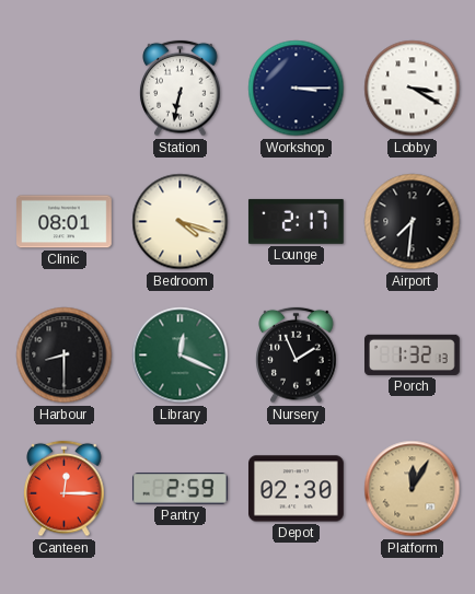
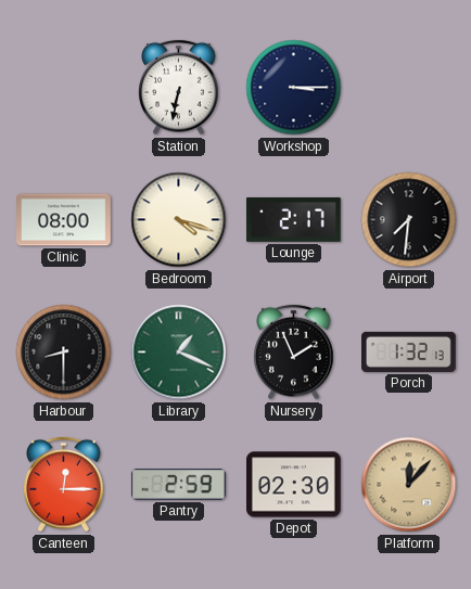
Lobby: 3:20 -> none (413, 89)
Clinic: 08:01 -> 08:00 (64, 220)
Library: 12:19 -> 1:19 (179, 353)
Platform: 12:05 -> 12:07 (409, 485)
